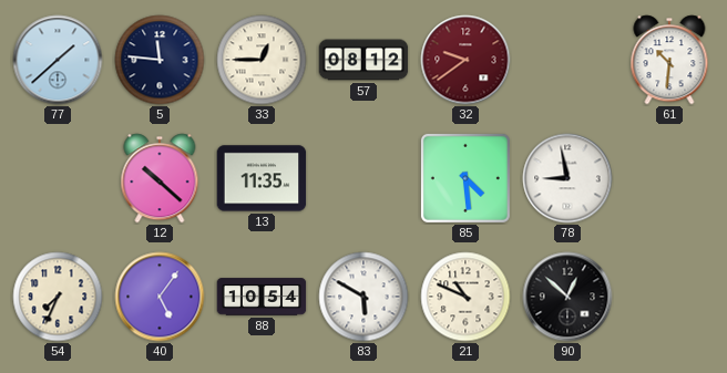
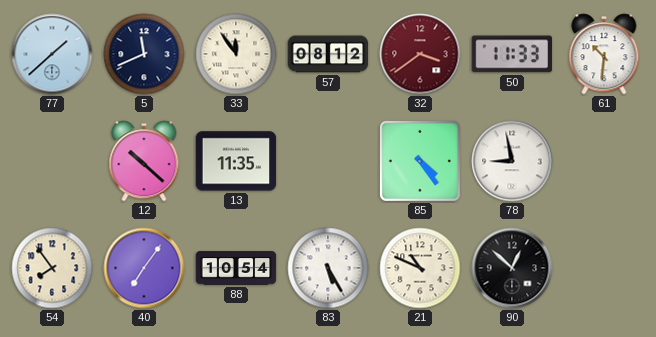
5: 11:46 -> 11:41 (144, 54)
33: 12:45 -> 11:54 (236, 54)
32: 9:39 -> 3:39 (420, 54)
50: none -> 11:33 (511, 54)
85: 4:29 -> 4:24 (420, 161)
54: 7:34 -> 7:54 (52, 268)
40: 5:06 -> 7:06 (144, 268)
83: 5:50 -> 5:25 (328, 268)
